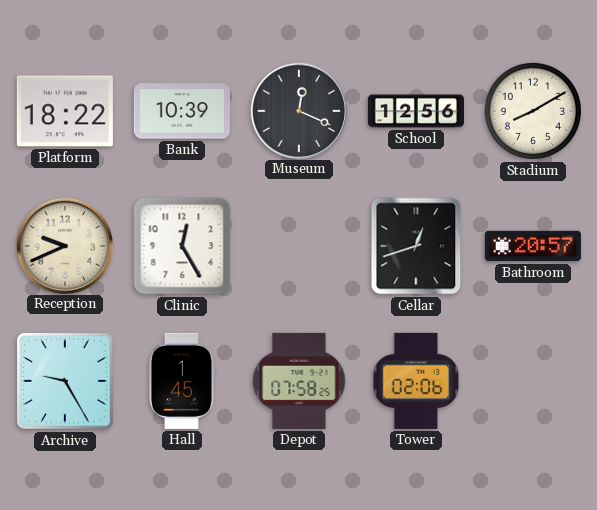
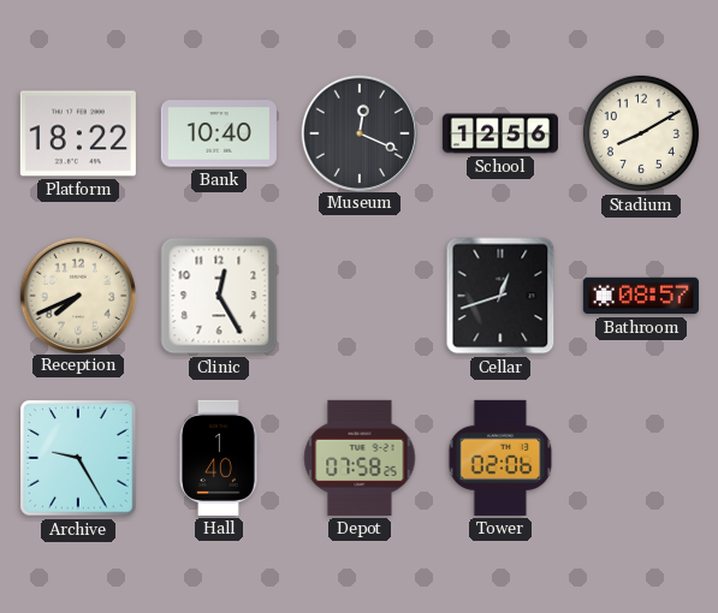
Bank: 10:39 -> 10:40 (219, 133)
Reception: 9:41 -> 7:41 (77, 294)
Bathroom: 20:57 -> 08:57 (641, 296)
Hall: 1:45 -> 1:40 (218, 458)
